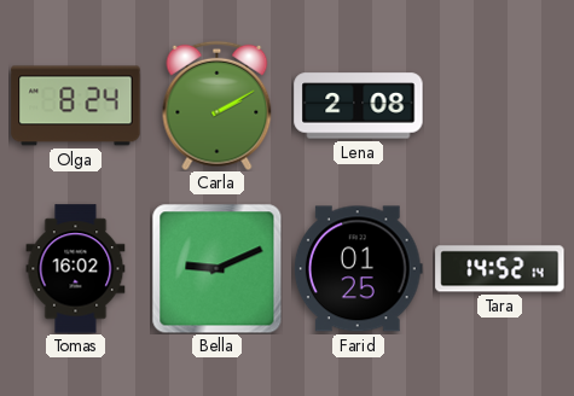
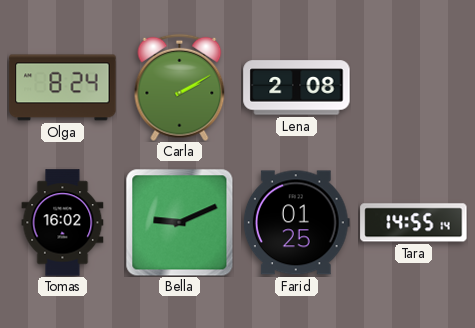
Tara: 14:52 -> 14:55 (414, 223)
